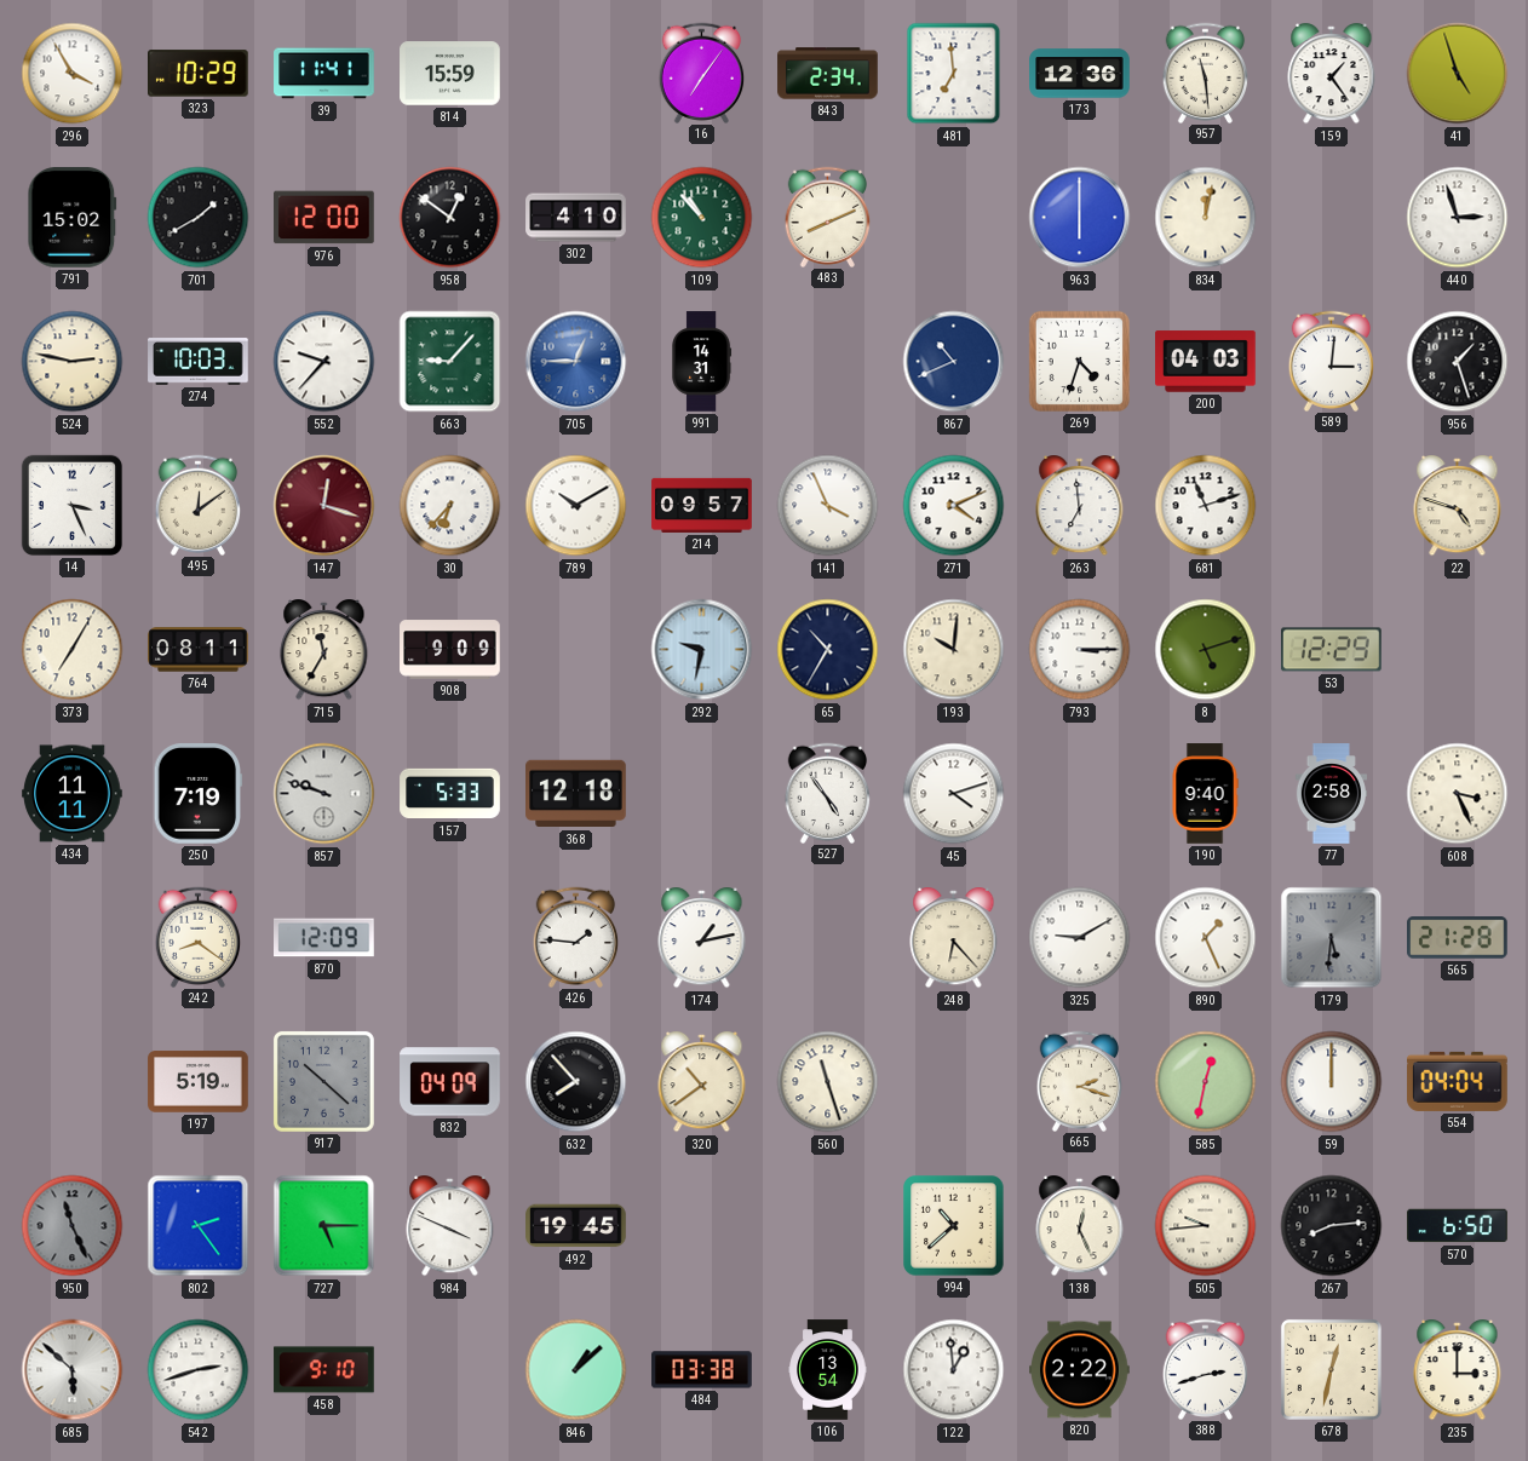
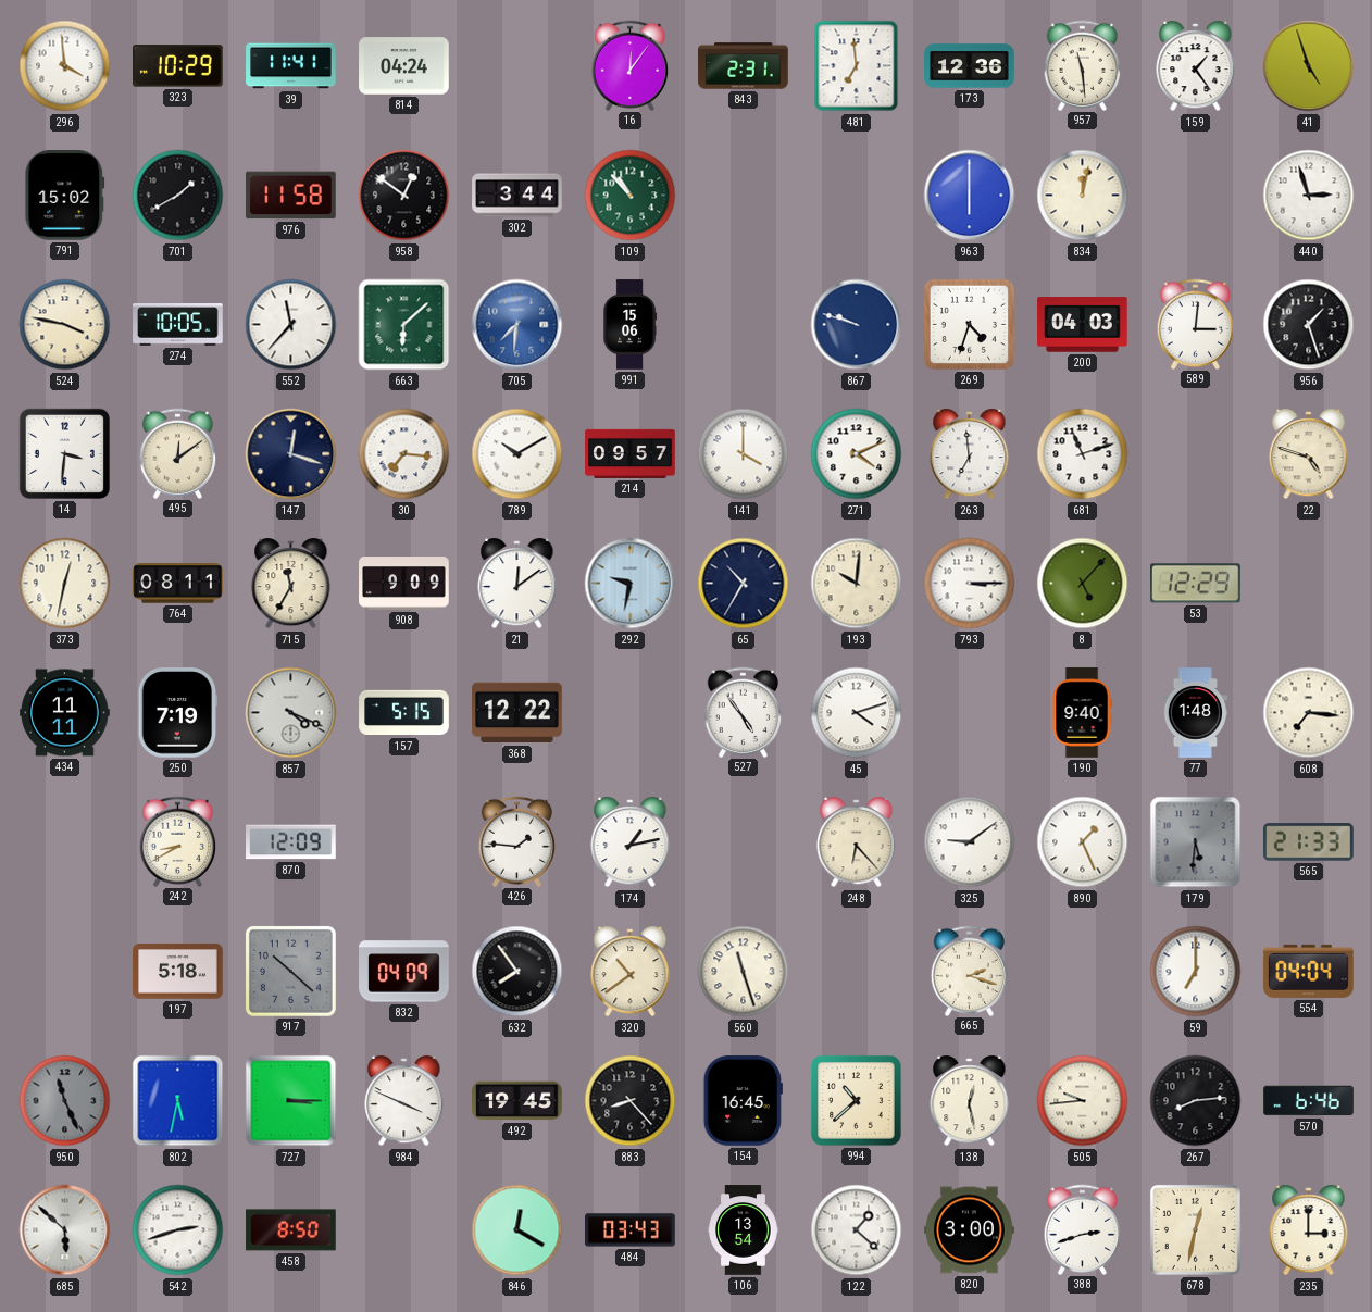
296: 3:55 -> 3:59 (65, 66)
814: 15:59 -> 04:24 (404, 66)
16: 7:06 -> 12:06 (631, 65)
843: 2:34 -> 2:31 (744, 66)
976: 12:00 -> 11:58 (291, 196)
302: 4:10 -> 3:44 (517, 196)
483: 8:11 -> none (828, 217)
524: 2:47 -> 3:47 (65, 325)
274: 10:03 -> 10:05 (178, 325)
552: 9:37 -> 11:37 (291, 325)
663: 9:07 -> 6:08 (404, 325)
705: 12:45 -> 7:31 (517, 325)
991: 14:31 -> 15:06 (631, 325)
867: 10:41 -> 9:48 (857, 325)
14: 3:26 -> 3:31 (64, 453)
147 dial: burgundy -> navy (291, 454)
30: 6:37 -> 7:16 (404, 454)
141: 3:56 -> 4:00 (744, 454)
373: 7:05 -> 12:32 (65, 584)
21: none -> 12:09 (517, 585)
8: 5:12 -> 5:07 (1083, 584)
857: 9:48 -> 4:19 (291, 713)
157: 5:33 -> 5:15 (404, 713)
368: 12:18 -> 12:22 (517, 713)
77: 2:58 -> 1:48 (1195, 713)
608: 3:26 -> 7:16 (1309, 713)
242: 8:21 -> 8:40 (178, 841)
325: 9:10 -> 9:09 (970, 842)
565: 21:28 -> 21:33 (1309, 842)
197: 5:19 -> 5:18 (178, 972)
632: 7:53 -> 7:54 (517, 972)
585: 12:32 -> none (1206, 1082)
59: 12:00 -> 7:00 (1196, 972)
802: 2:24 -> 5:32 (178, 1101)
727: 5:15 -> 3:15 (291, 1101)
883: none -> 8:23 (631, 1101)
154: none -> 16:45 (743, 1101)
138: 12:26 -> 12:28 (970, 1102)
570: 6:50 -> 6:46 (1309, 1101)
458: 9:10 -> 8:50 (291, 1230)
846: 1:08 -> 12:20 (517, 1230)
484: 03:38 -> 03:43 (631, 1230)
122: 12:59 -> 1:22 (857, 1230)
820: 2:22 -> 3:00 (970, 1230)
